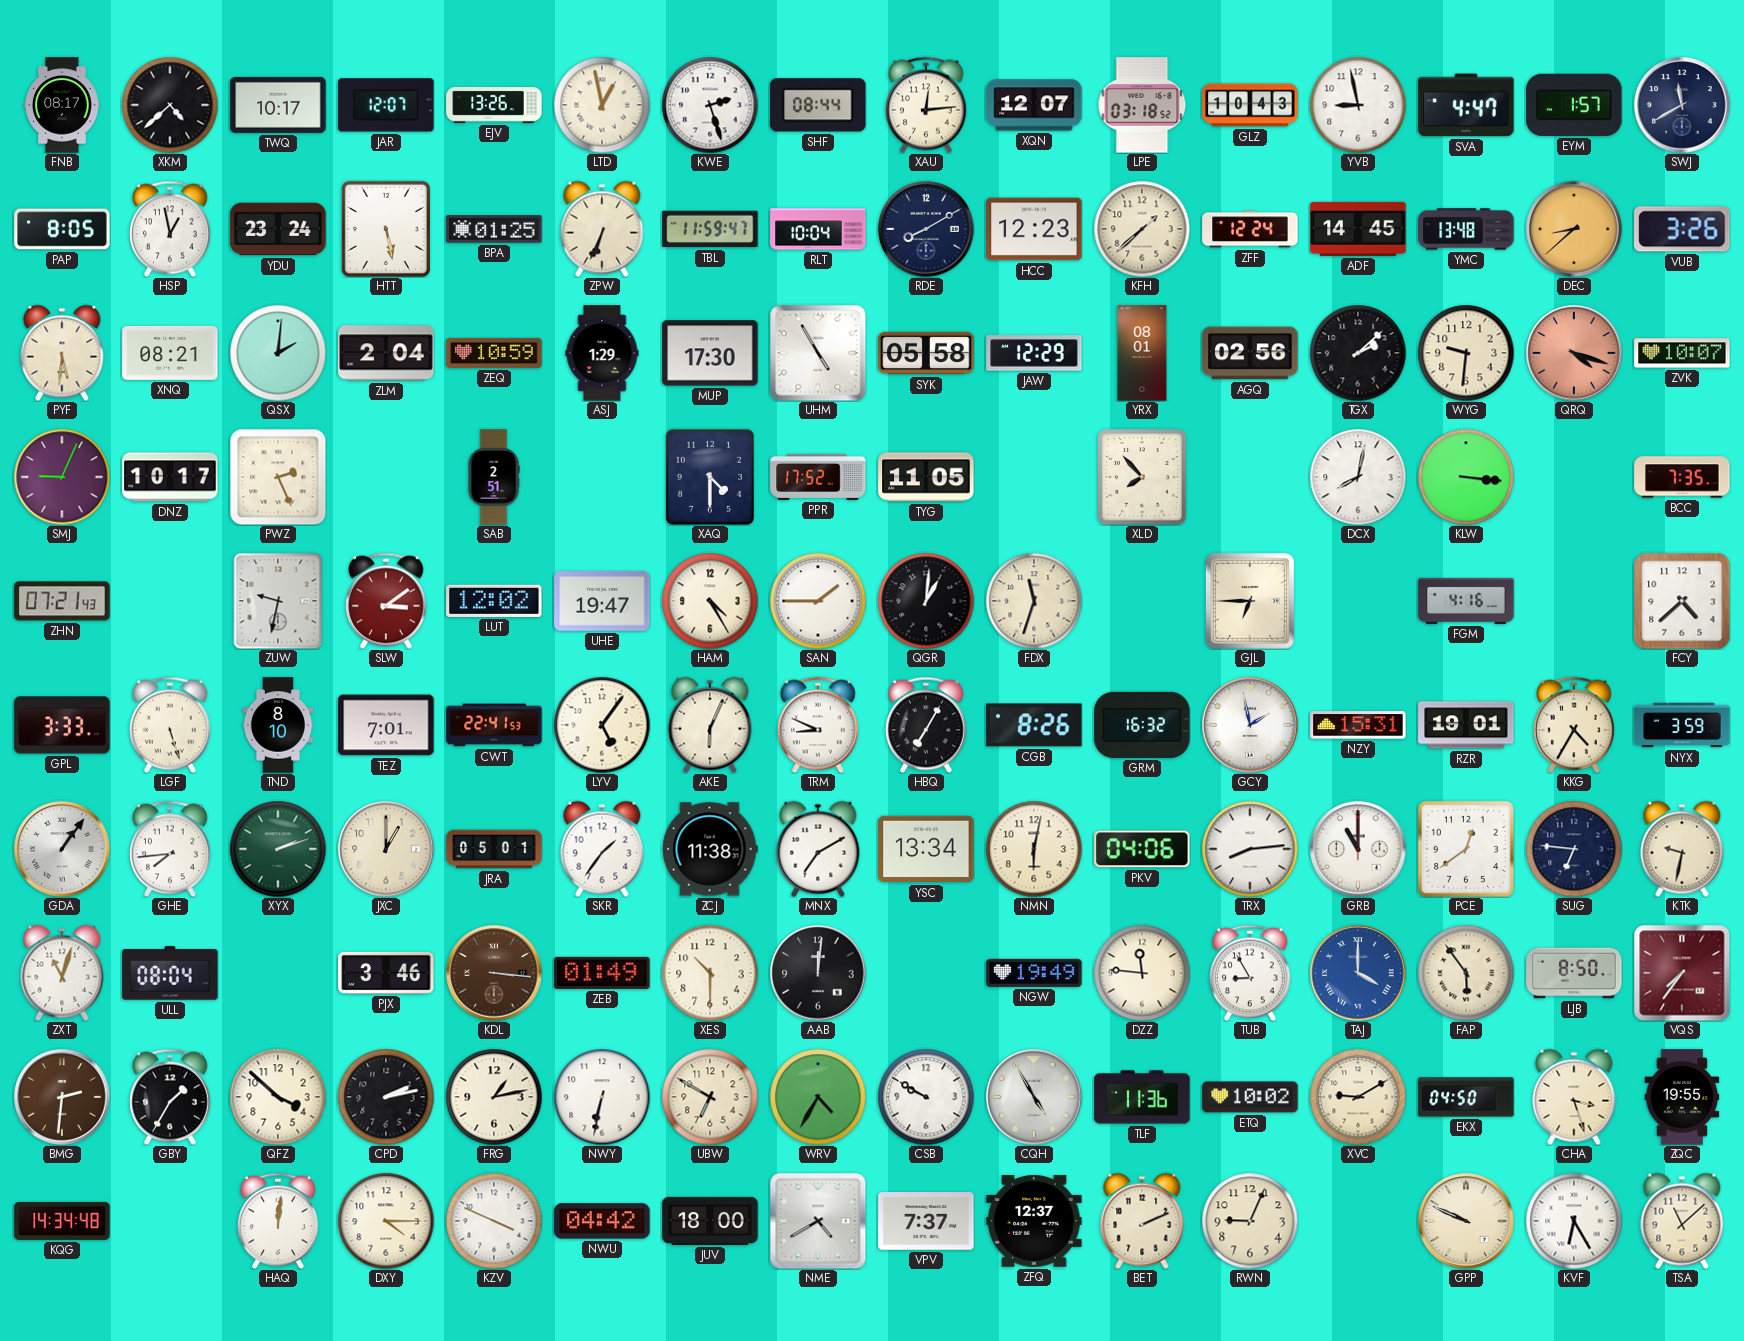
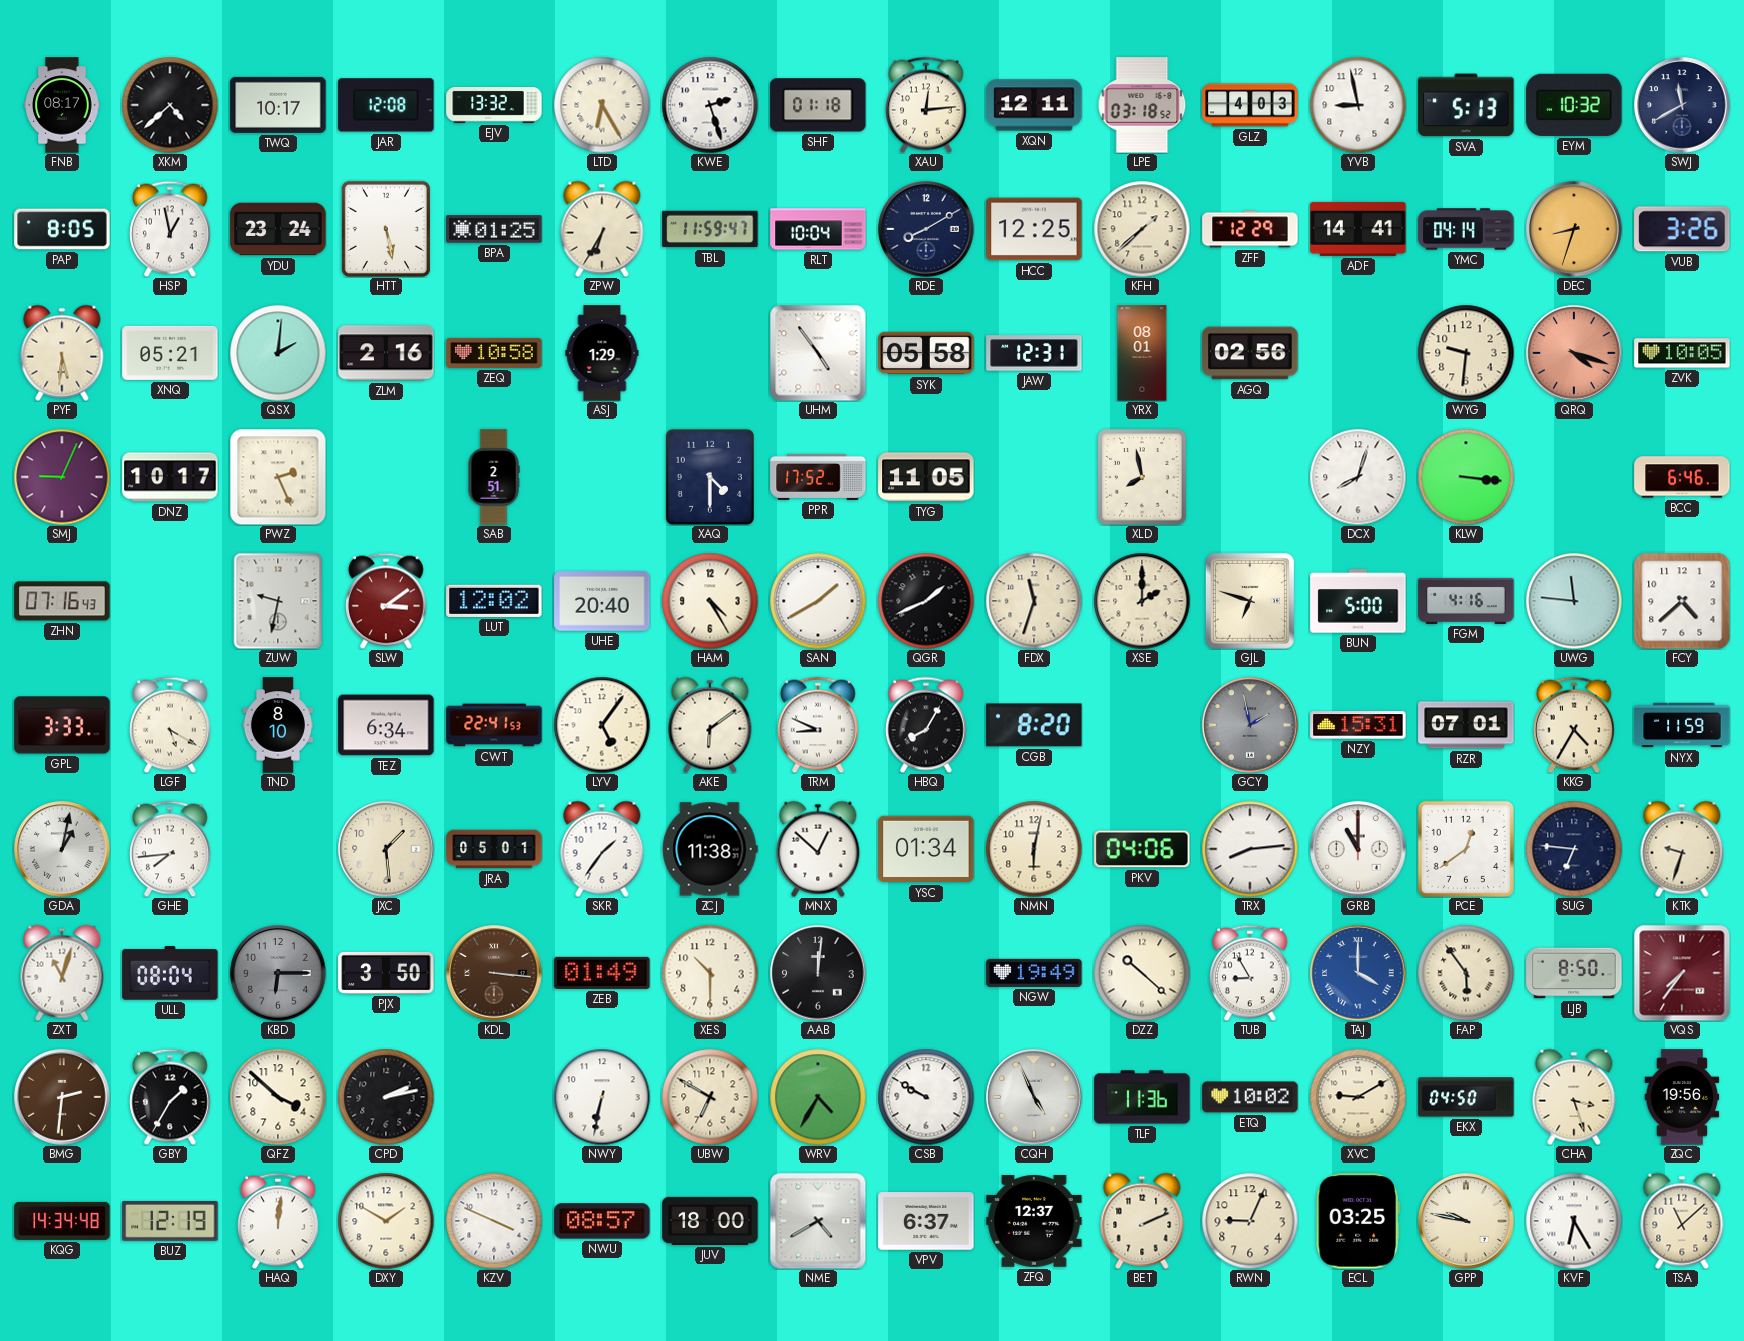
JAR: 12:07 -> 12:08 (386, 105)
EJV: 13:26 -> 13:32 (494, 105)
LTD: 12:58 -> 6:25 (602, 105)
SHF: 08:44 -> 01:18 (818, 105)
XQN: 12:07 -> 12:11 (1034, 105)
GLZ: 10:43 -> 4:03 (1250, 105)
SVA: 4:47 -> 5:13 (1466, 105)
EYM: 1:57 -> 10:32 (1574, 105)
ZPW: 6:34 -> 6:35 (602, 229)
HCC: 12:23 -> 12:25 (1034, 229)
ZFF: 12:24 -> 12:29 (1250, 229)
ADF: 14:45 -> 14:41 (1358, 229)
YMC: 13:48 -> 04:14 (1466, 229)
DEC: 8:38 -> 8:33 (1574, 229)
XNQ: 08:21 -> 05:21 (170, 353)
ZLM: 2:04 -> 2:16 (386, 353)
ZEQ: 10:59 -> 10:58 (494, 353)
MUP: 17:30 -> none (710, 353)
UHM: 4:55 -> 4:54 (818, 353)
JAW: 12:29 -> 12:31 (1034, 353)
TGX: 2:08 -> none (1358, 353)
ZVK: 10:07 -> 10:05 (1682, 353)
XLD: 7:53 -> 7:58 (1142, 477)
DCX: 8:02 -> 8:03 (1358, 477)
BCC: 7:35 -> 6:46 (1682, 477)
ZHN: 07:21 -> 07:16 (62, 601)
UHE: 19:47 -> 20:40 (602, 601)
SAN: 1:45 -> 1:40 (818, 601)
QGR: 1:01 -> 1:41 (926, 601)
XSE: none -> 2:00 (1142, 601)
GJL: 6:45 -> 6:48 (1250, 601)
BUN: none -> 5:00 (1358, 601)
UWG: none -> 11:46 (1574, 601)
LGF: 5:27 -> 5:20 (171, 725)
TEZ: 7:01 -> 6:34 (386, 725)
AKE: 6:04 -> 6:09 (710, 725)
HBQ: 7:05 -> 8:05 (927, 725)
CGB: 8:26 -> 8:20 (1034, 725)
GRM: 16:32 -> none (1142, 725)
GCY dial: white -> grey (1250, 725)
RZR: 19:01 -> 07:01 (1466, 725)
NYX: 3:59 -> 11:59 (1682, 725)
GDA: 1:06 -> 1:02 (62, 849)
XYX: 2:12 -> none (278, 849)
JXC: 1:00 -> 1:29 (386, 849)
MNX: 7:10 -> 12:52 (818, 849)
YSC: 13:34 -> 01:34 (926, 849)
KTK: 9:32 -> 9:33 (1682, 849)
KBD: none -> 6:15 (278, 973)
PJX: 3:46 -> 3:50 (386, 973)
DZZ: 11:46 -> 10:22 (1142, 973)
FRG: 1:13 -> none (494, 1097)
CQH: 4:55 -> 4:56 (1034, 1097)
ZQC: 19:55 -> 19:56 (1682, 1097)
BUZ: none -> 12:19 (170, 1222)
DXY: 4:15 -> 1:50 (386, 1221)
NWU: 04:42 -> 08:57 (602, 1221)
VPV: 7:37 -> 6:37 (926, 1221)
ECL: none -> 03:25 (1357, 1221)
GPP: 9:49 -> 9:47 (1466, 1221)
